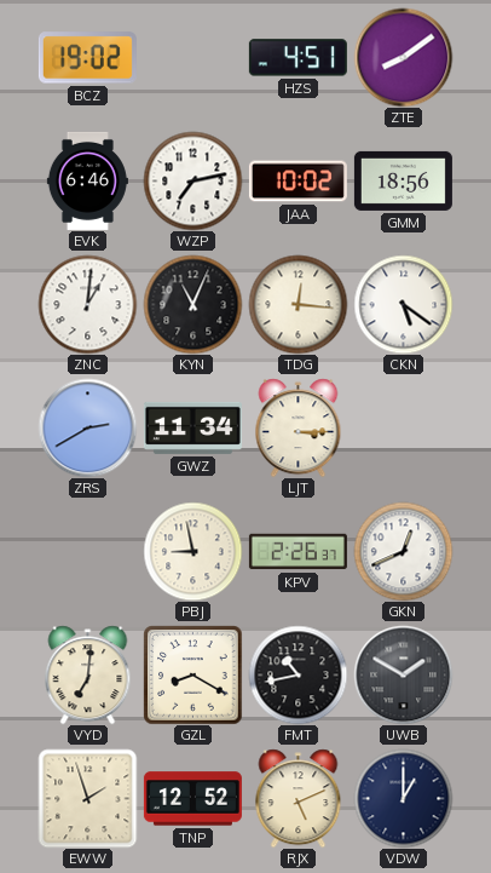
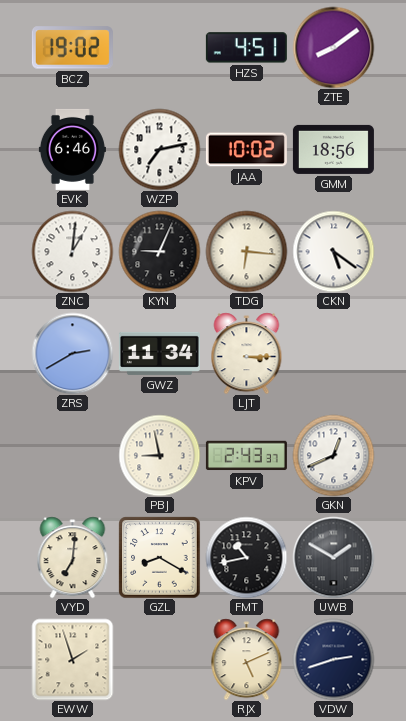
KYN: 11:04 -> 9:04 (159, 251)
TDG: 12:16 -> 6:16 (246, 251)
KPV: 2:26 -> 2:43 (246, 456)
TNP: 12:52 -> none (192, 799)
VDW: 1:00 -> 2:42 (333, 659)
